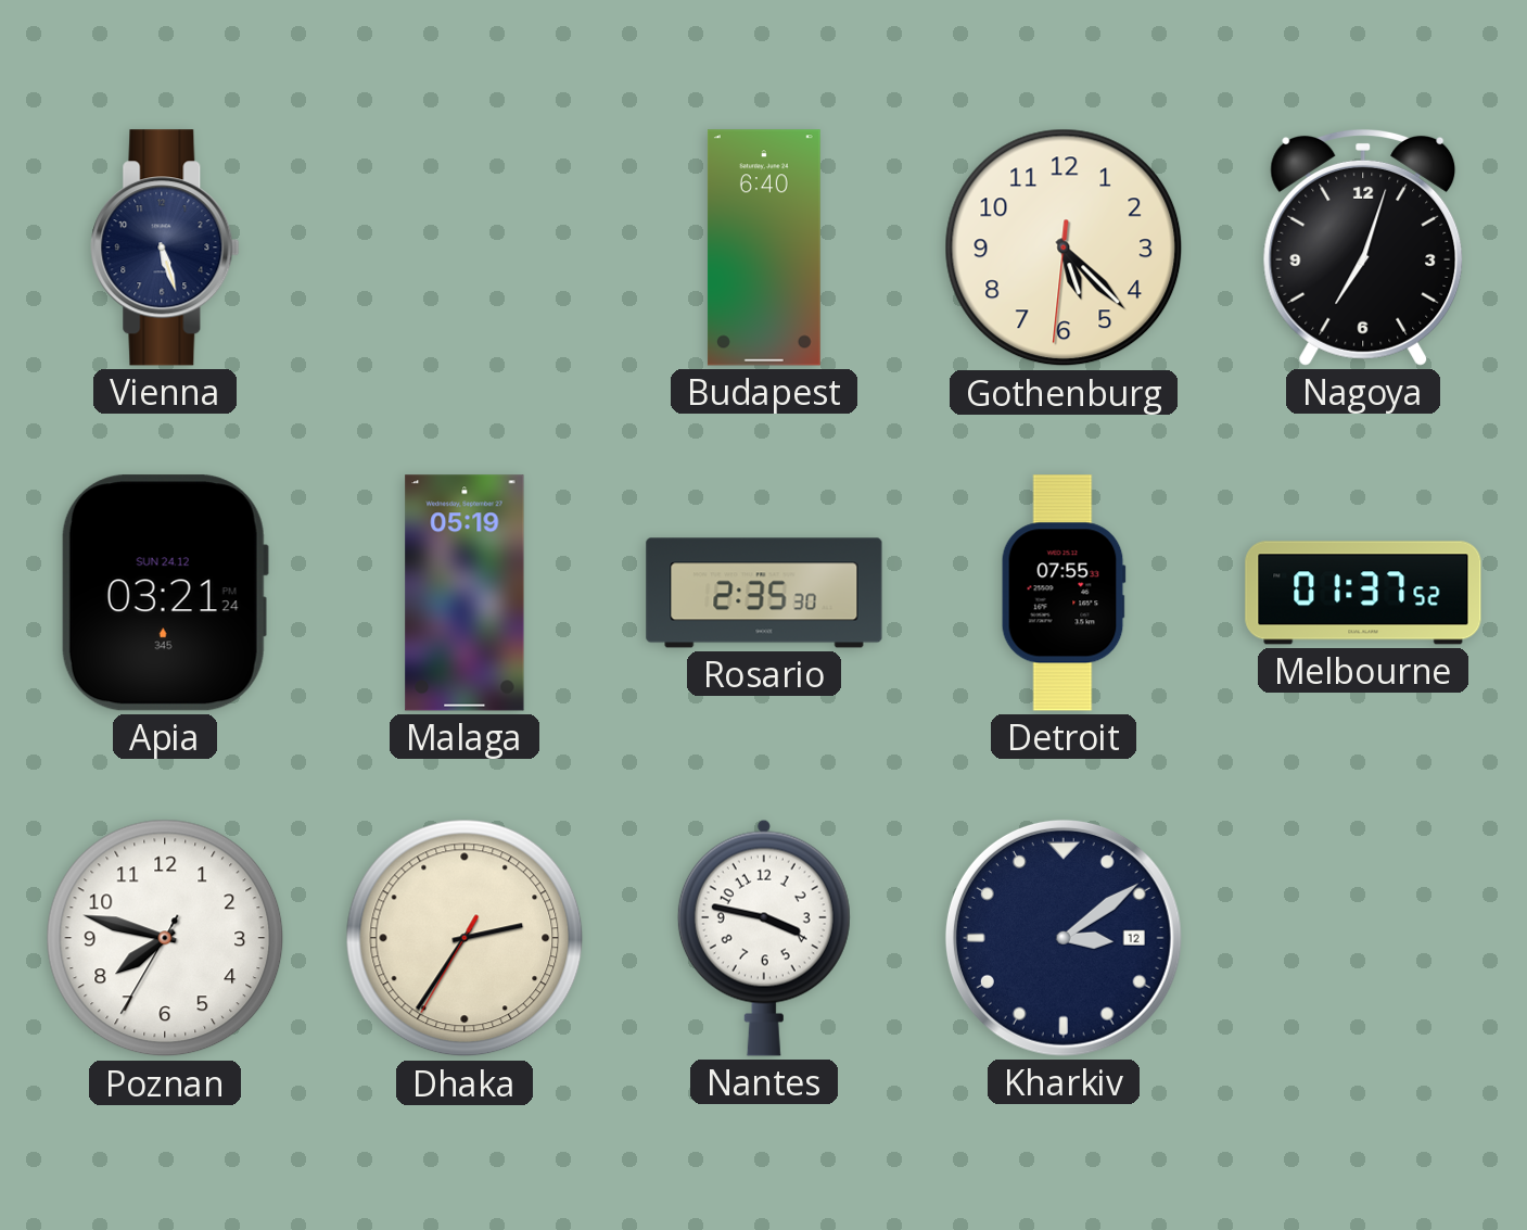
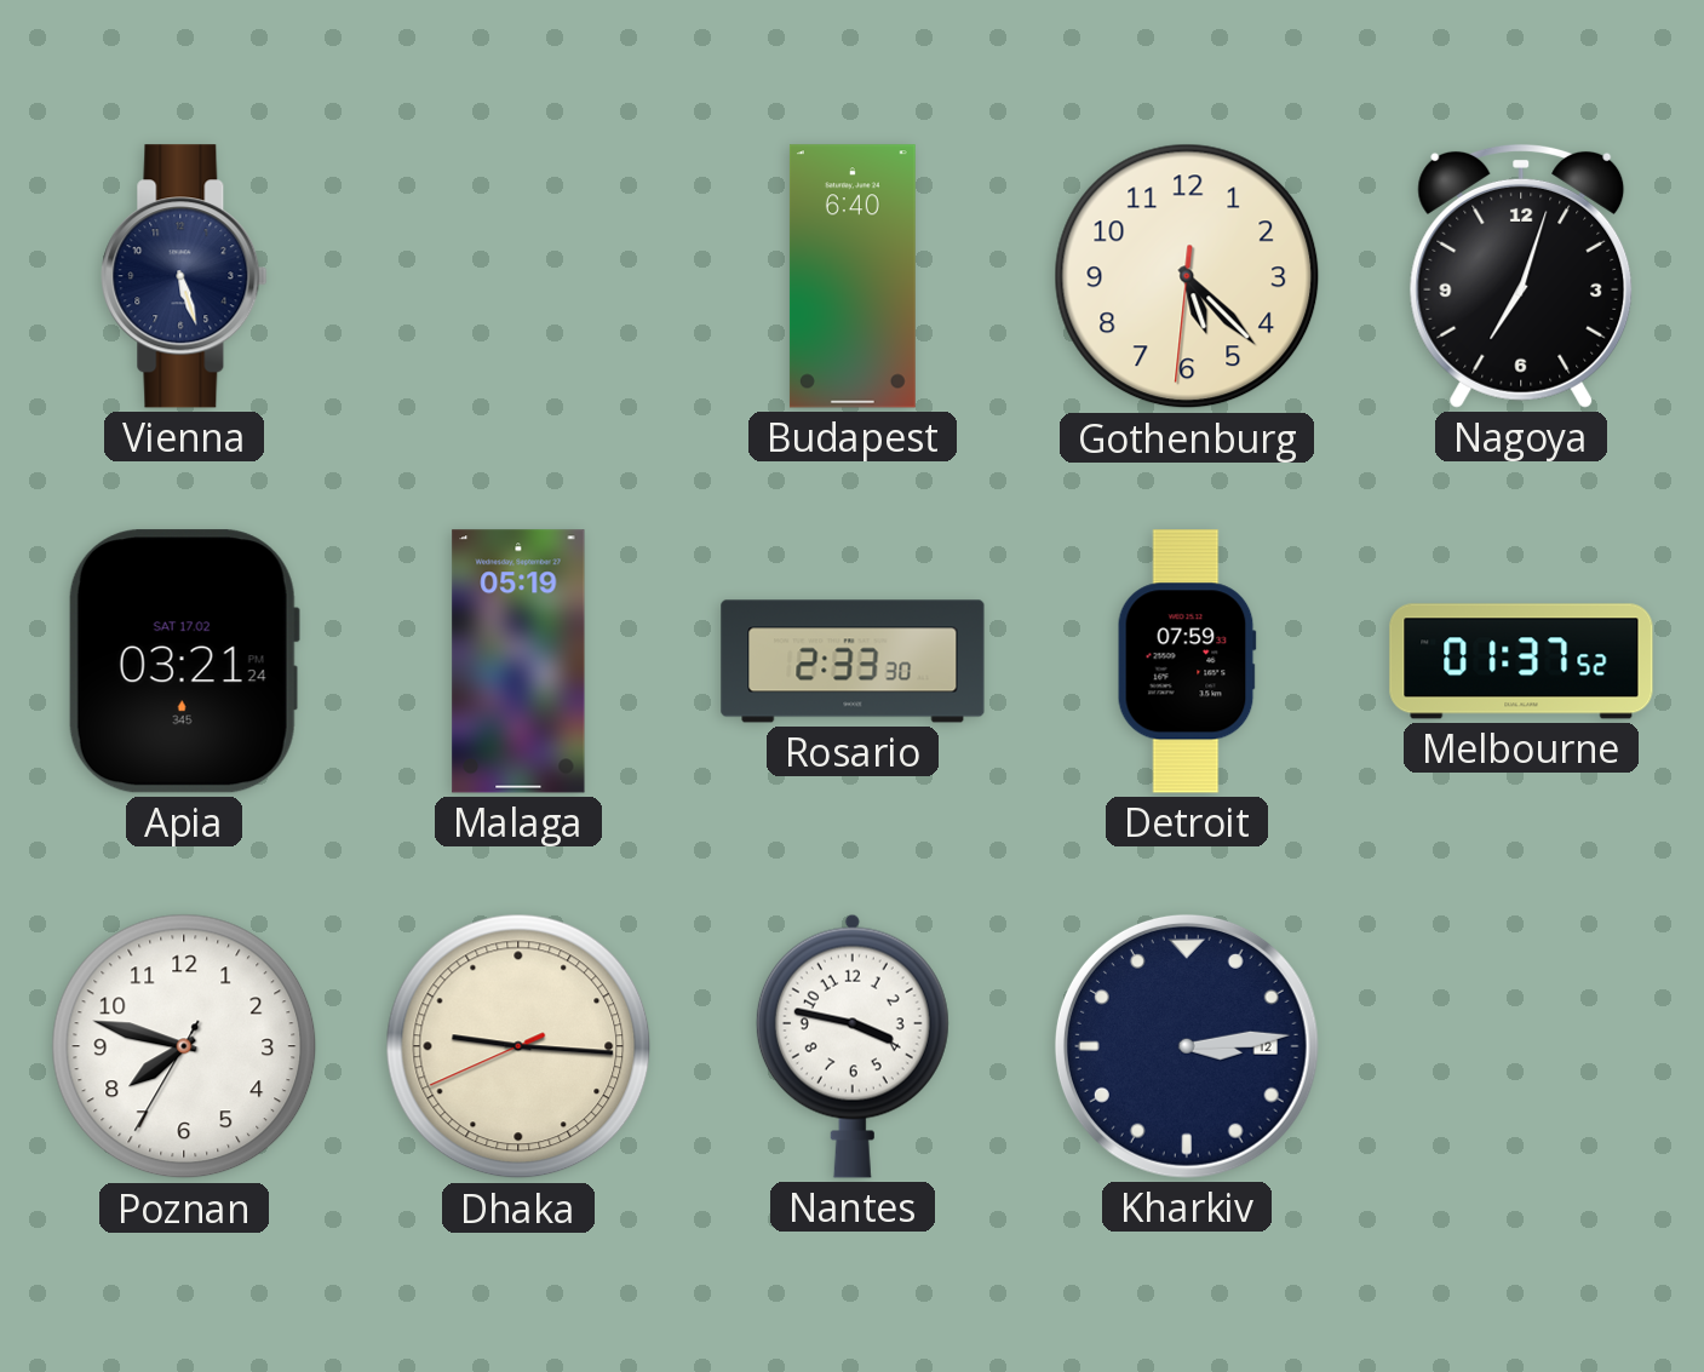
Apia date: SUN 24.12 -> SAT 17.02 (184, 661)
Rosario: 2:35 -> 2:33 (853, 661)
Detroit: 07:55 -> 07:59 (1187, 661)
Dhaka: 2:35 -> 9:15 (518, 1046)
Kharkiv: 3:09 -> 3:14 (1187, 1046)
